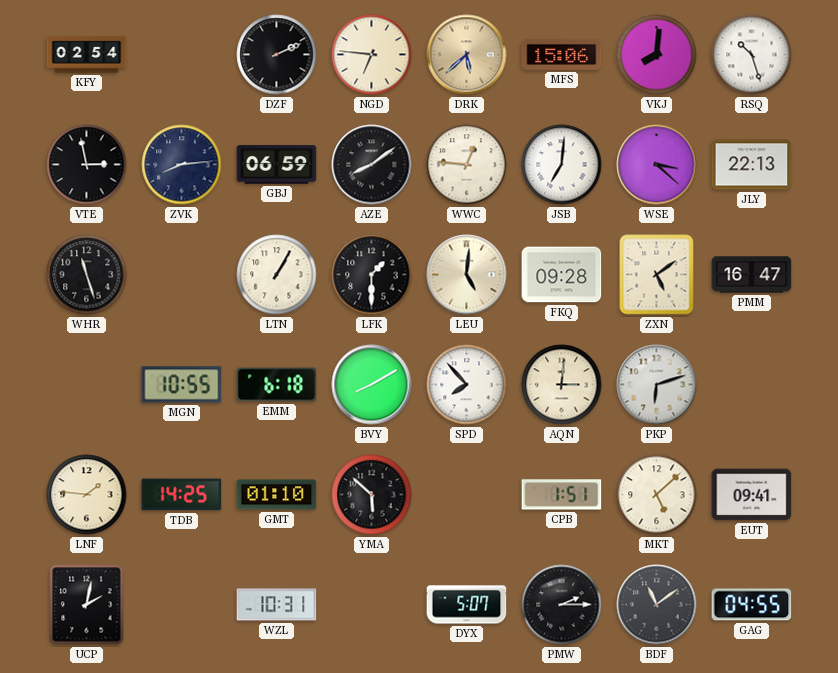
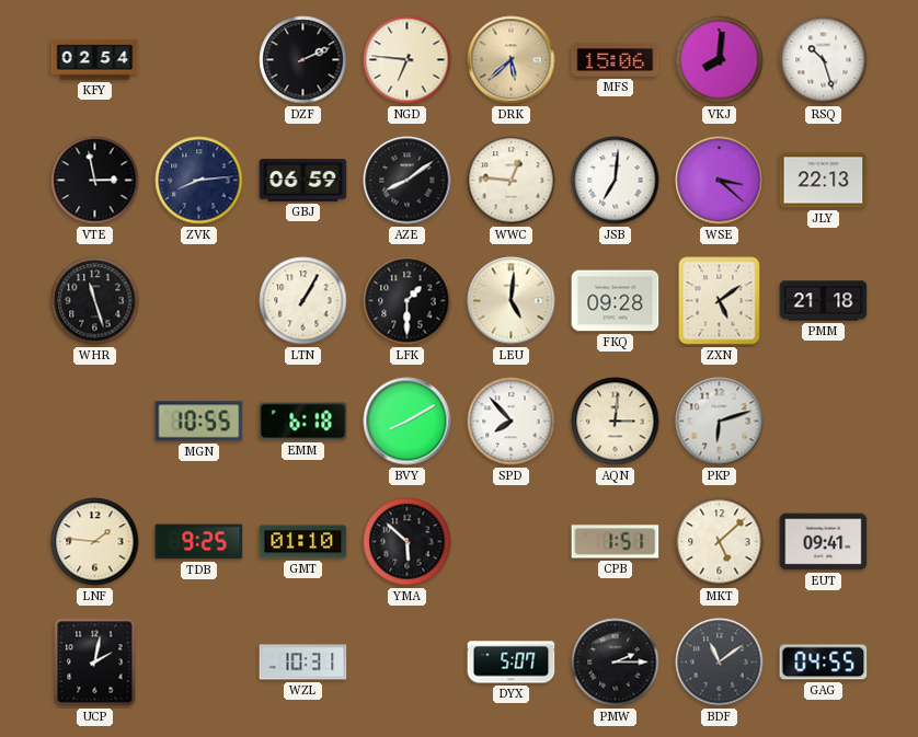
PMM: 16:47 -> 21:18 (824, 301)
TDB: 14:25 -> 9:25 (199, 542)
